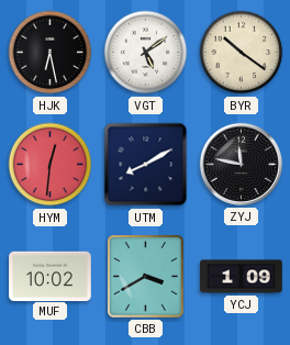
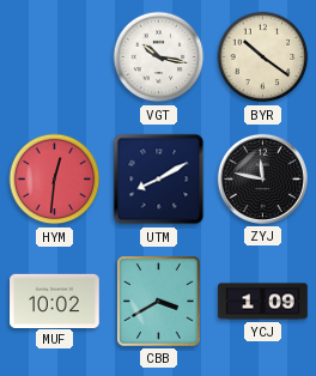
HJK: 6:28 -> none (51, 53)
VGT: 5:09 -> 10:17 (159, 57)
